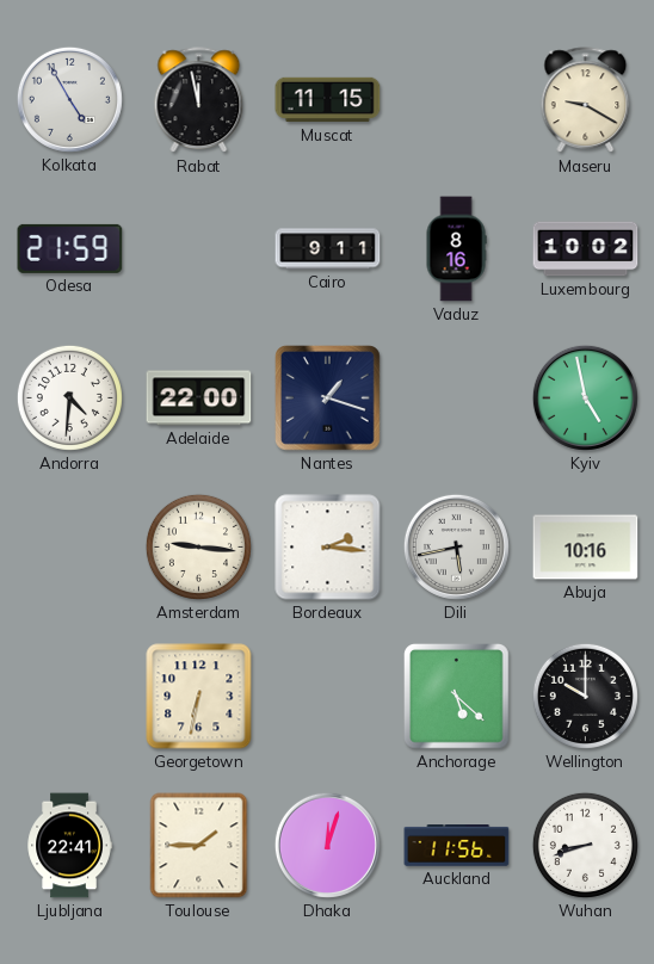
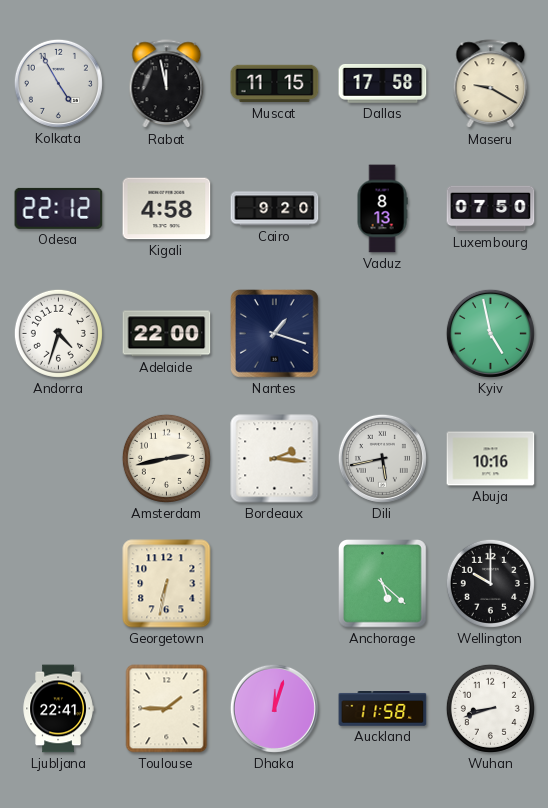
Dallas: none -> 17:58 (383, 84)
Odesa: 21:59 -> 22:12 (59, 208)
Kigali: none -> 4:58 (167, 209)
Cairo: 9:11 -> 9:20 (275, 209)
Vaduz: 8:16 -> 8:13 (382, 209)
Luxembourg: 10:02 -> 07:50 (491, 209)
Andorra: 4:31 -> 4:33 (58, 333)
Amsterdam: 9:16 -> 2:43 (166, 458)
Auckland: 11:56 -> 11:58 (383, 709)
